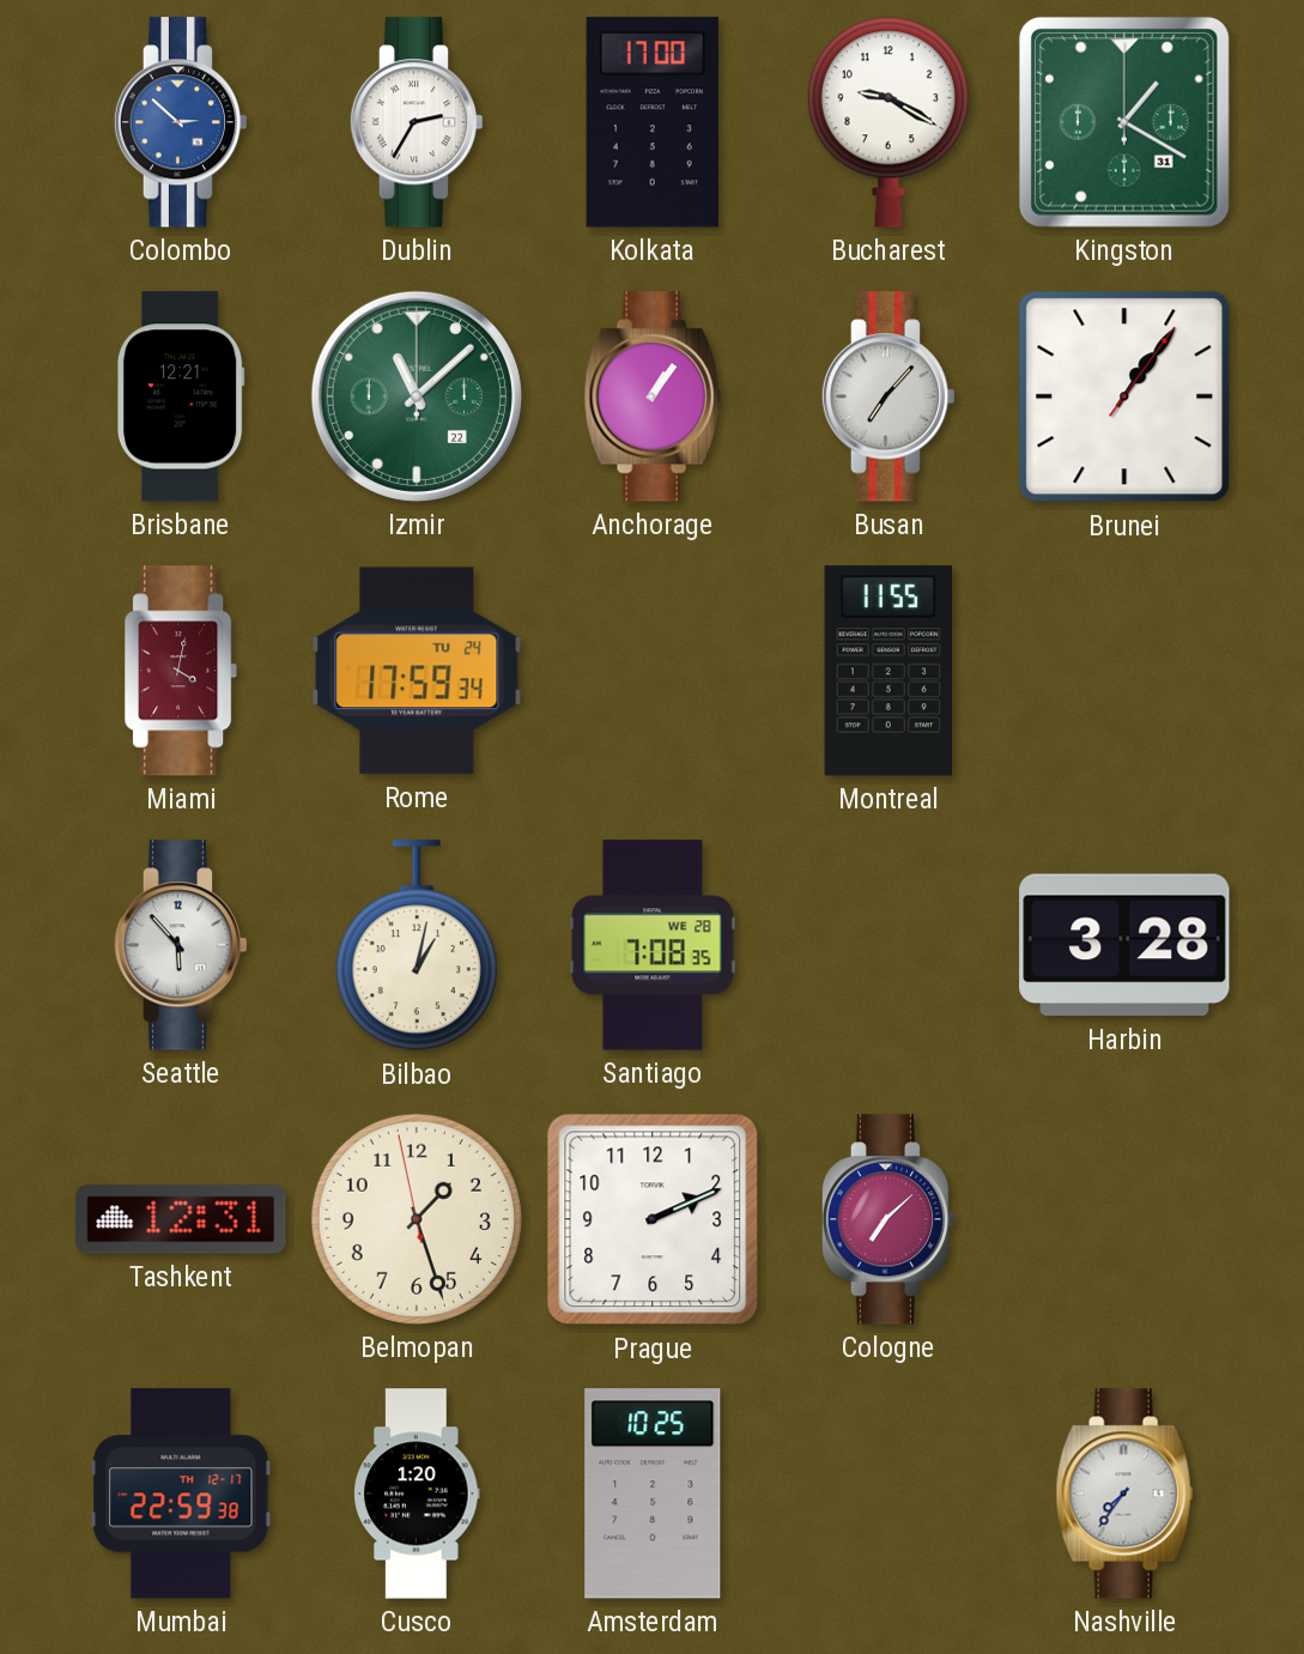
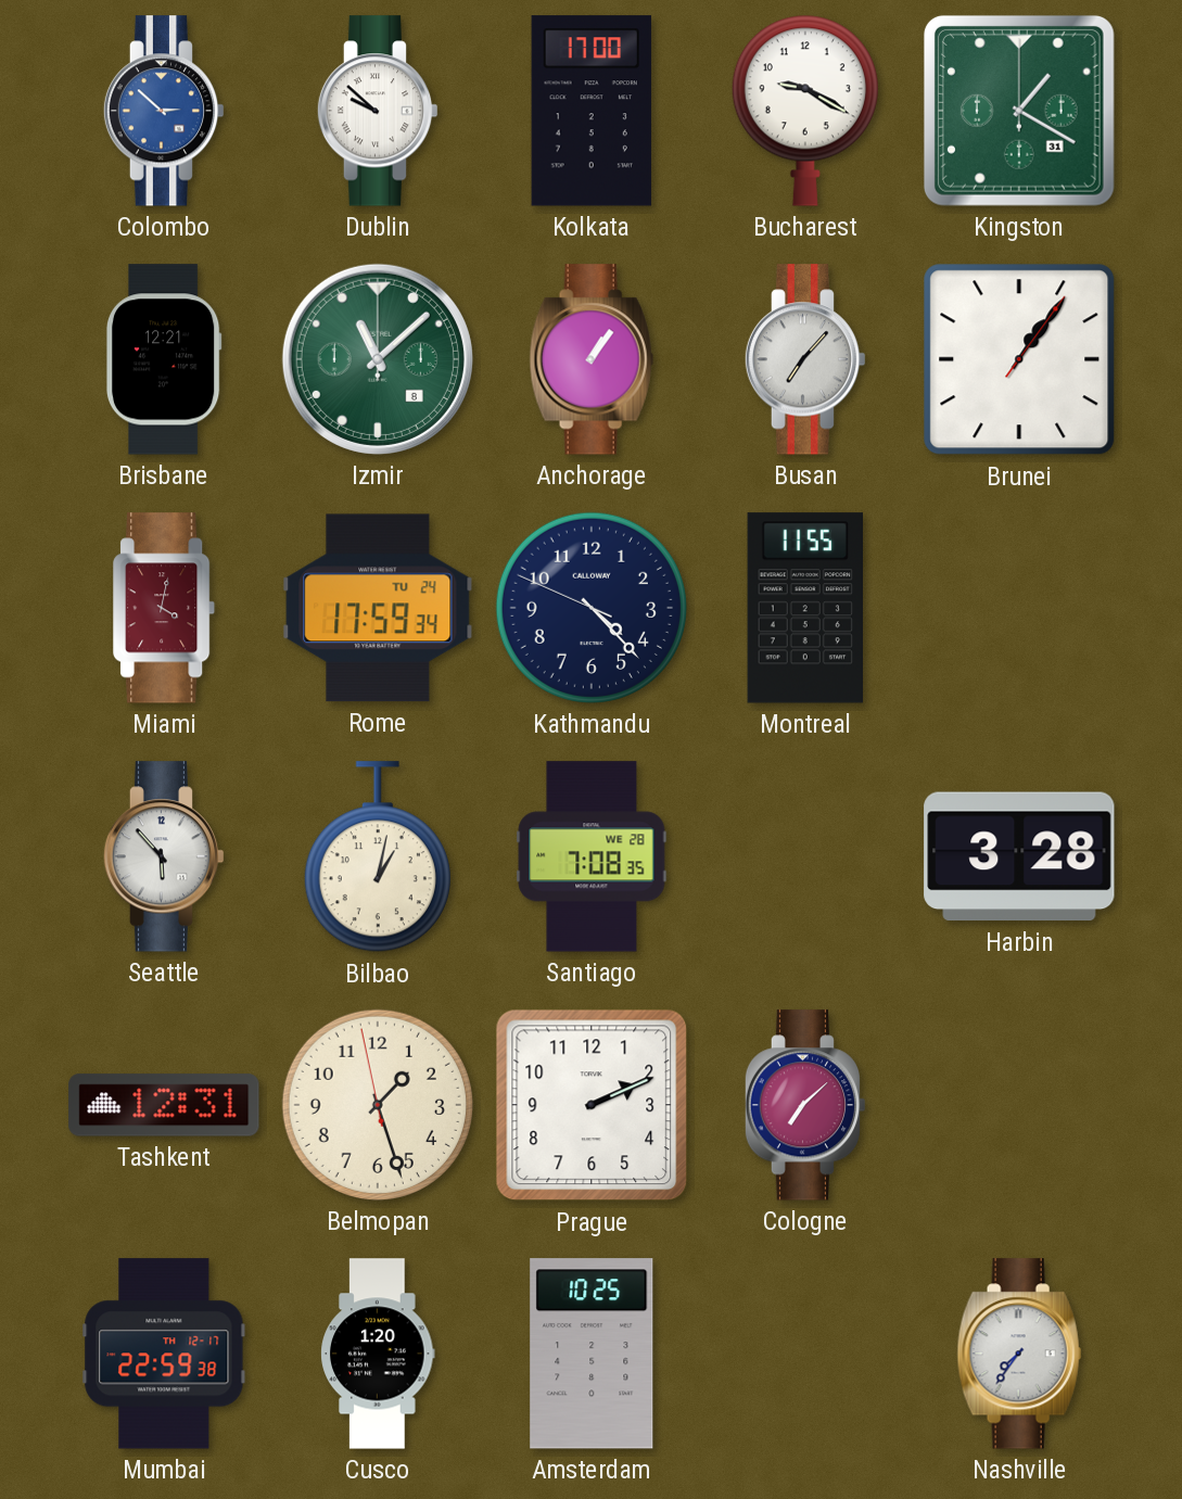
Dublin: 2:35 -> 9:52 (378, 111)
Izmir date: 22 -> 8 (378, 359)
Kathmandu: none -> 4:22 (592, 608)
